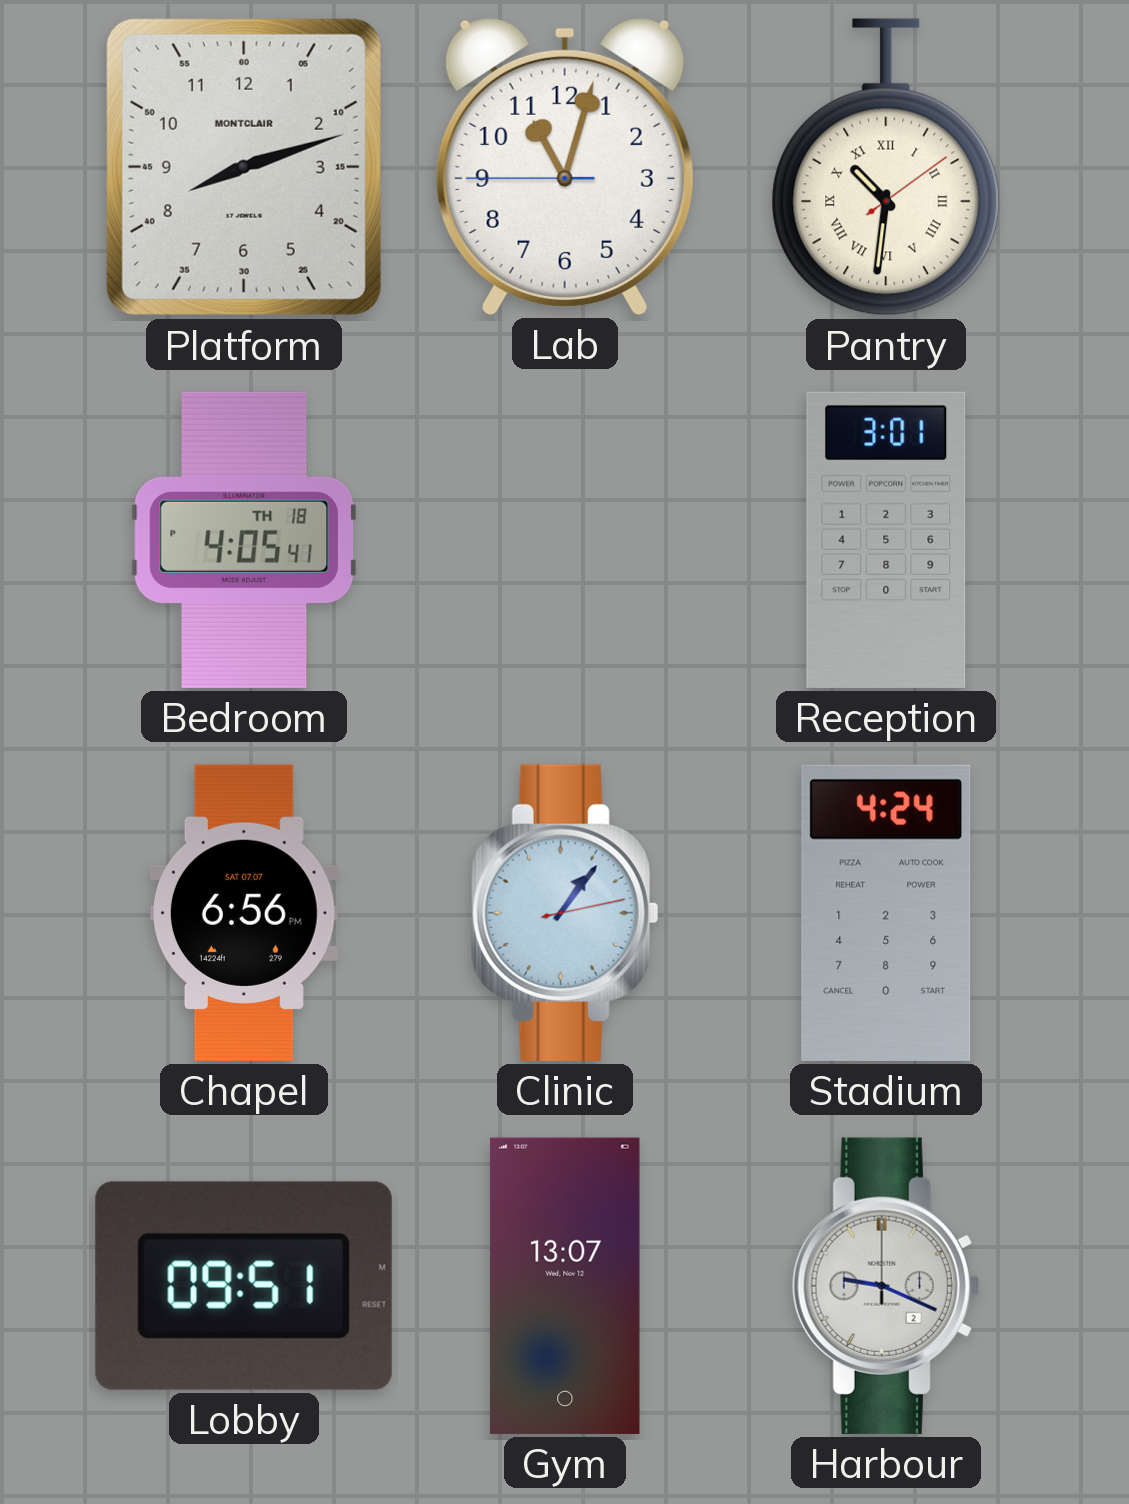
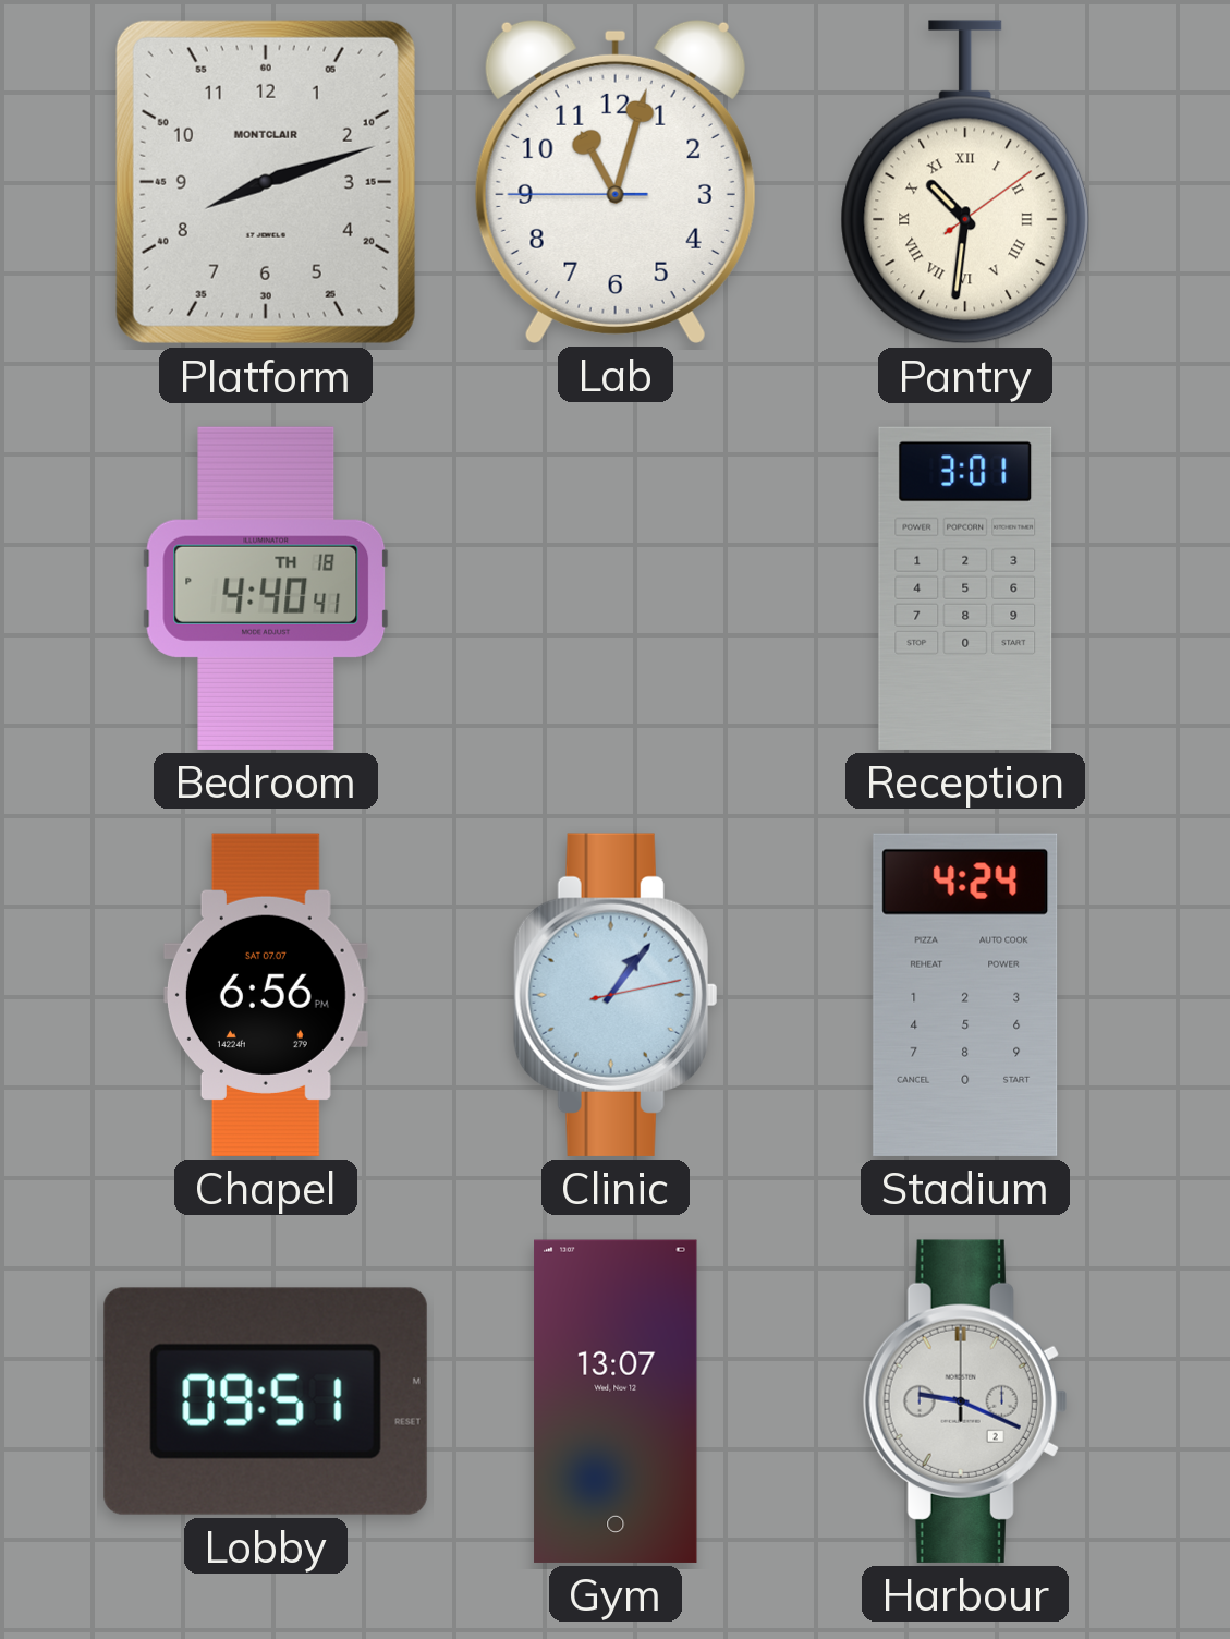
Bedroom: 4:05 -> 4:40 (266, 588)
